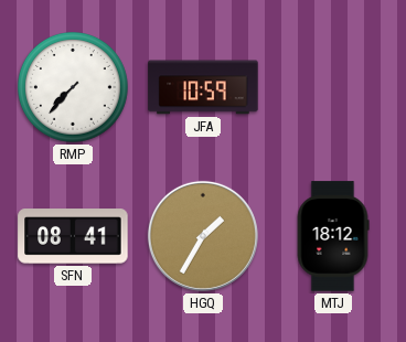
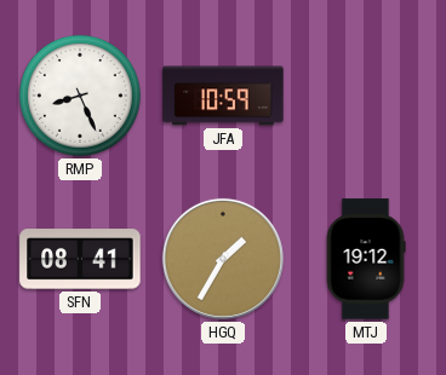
RMP: 7:37 -> 8:26 (81, 97)
MTJ: 18:12 -> 19:12 (366, 259)
